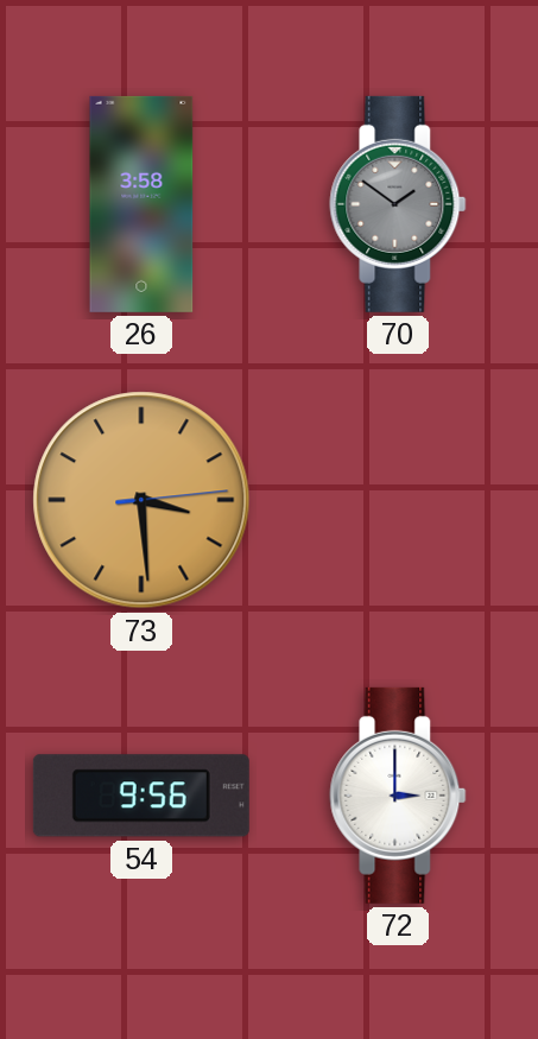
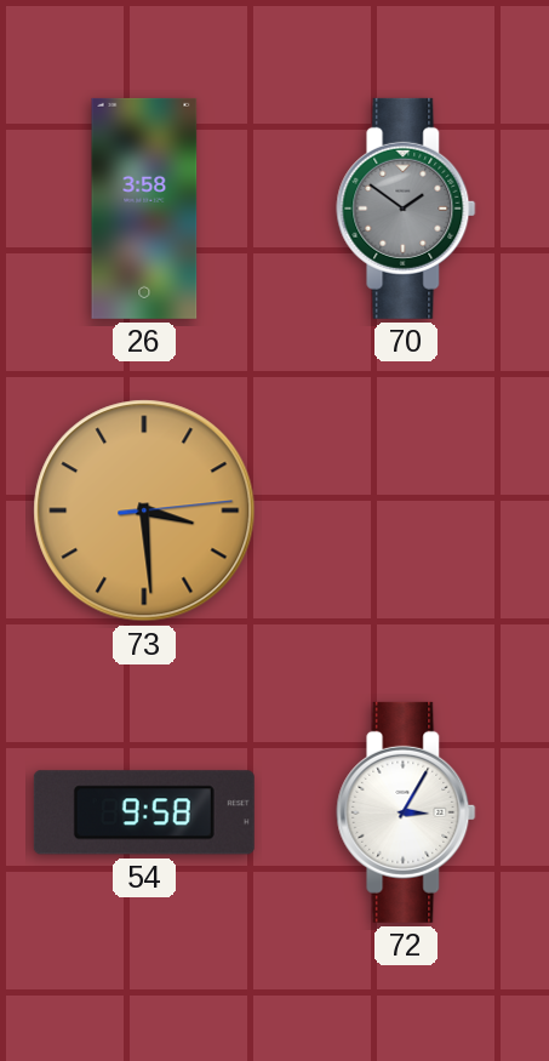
54: 9:56 -> 9:58 (144, 812)
72: 3:00 -> 3:05 (406, 812)
